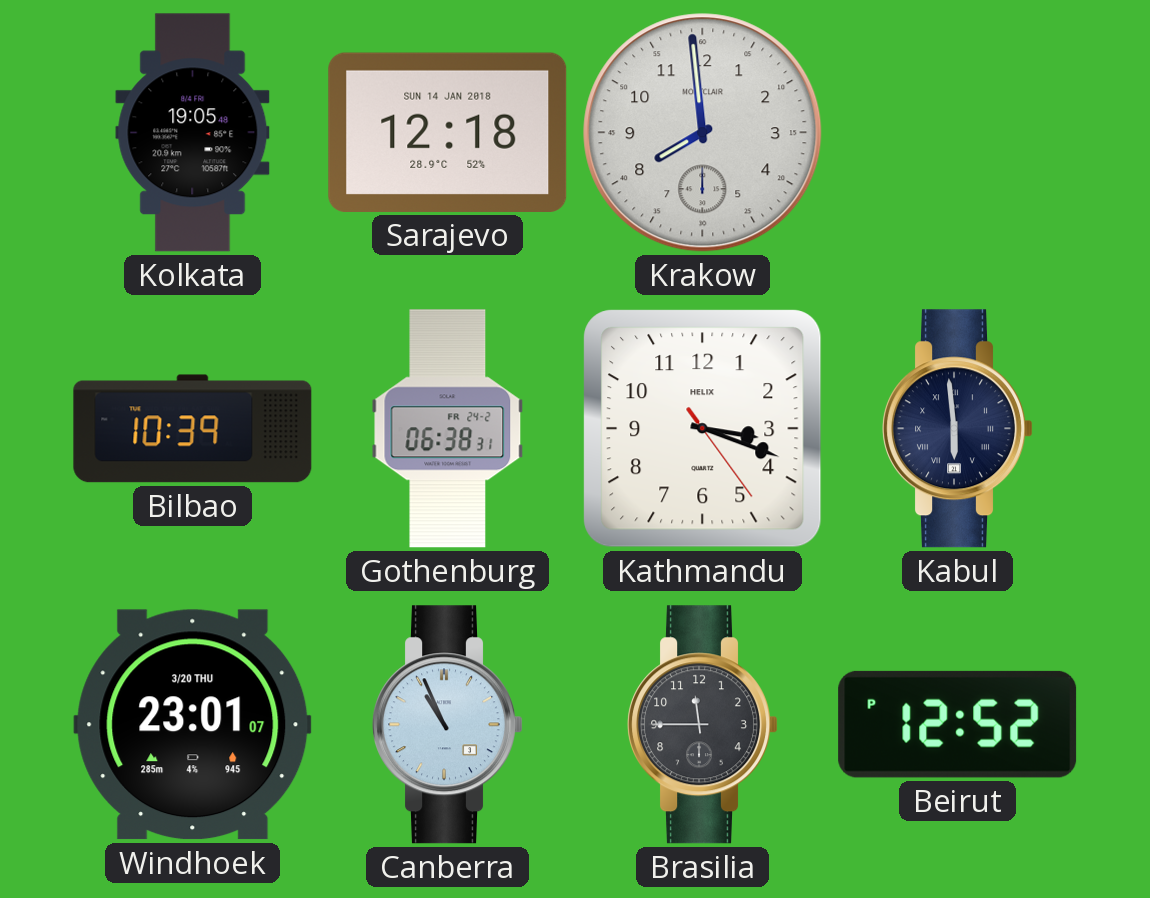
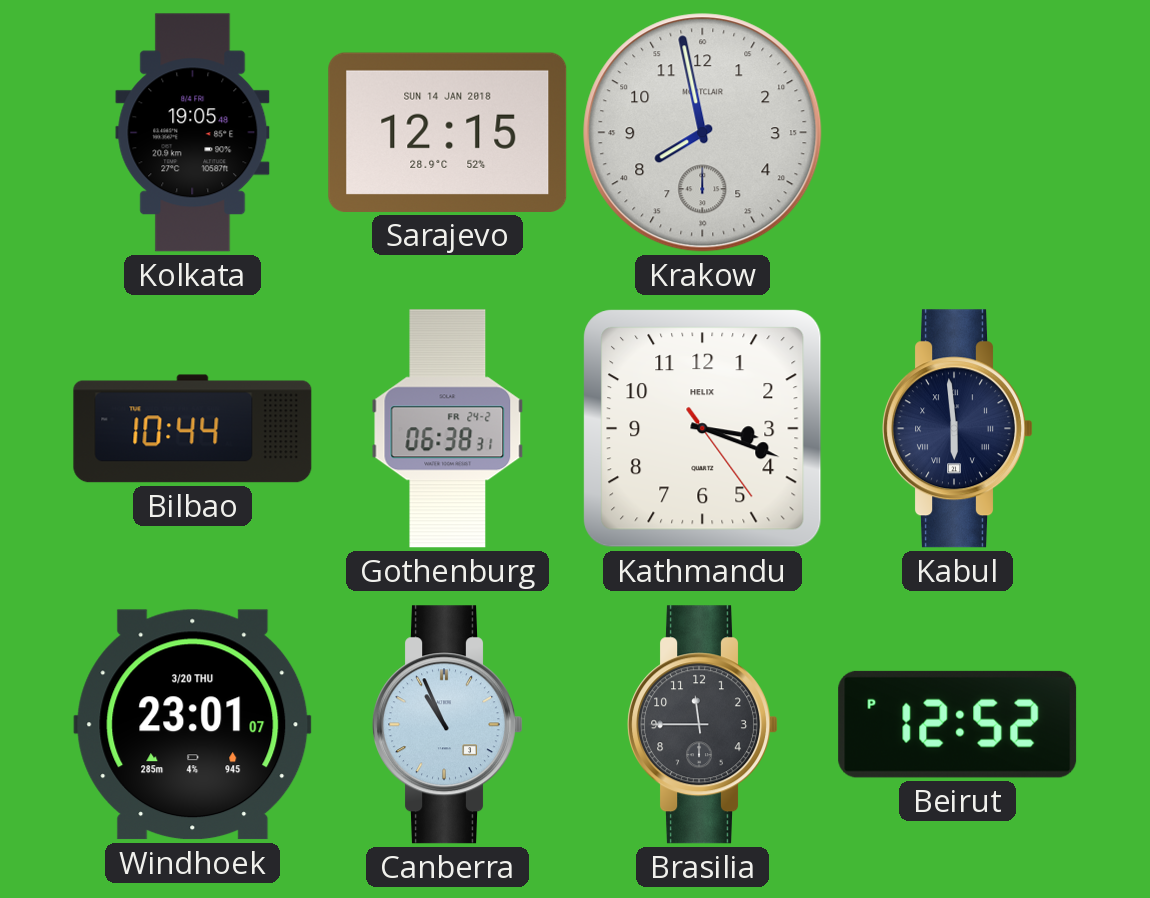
Sarajevo: 12:18 -> 12:15 (448, 132)
Krakow: 7:59 -> 7:58 (703, 133)
Bilbao: 10:39 -> 10:44 (193, 429)
